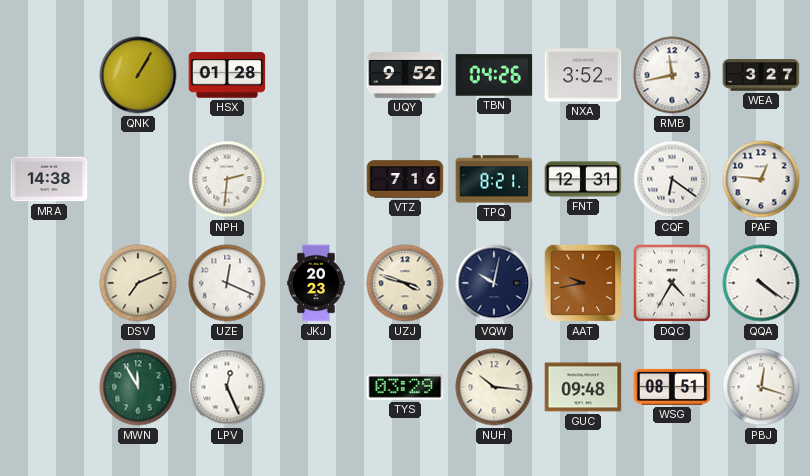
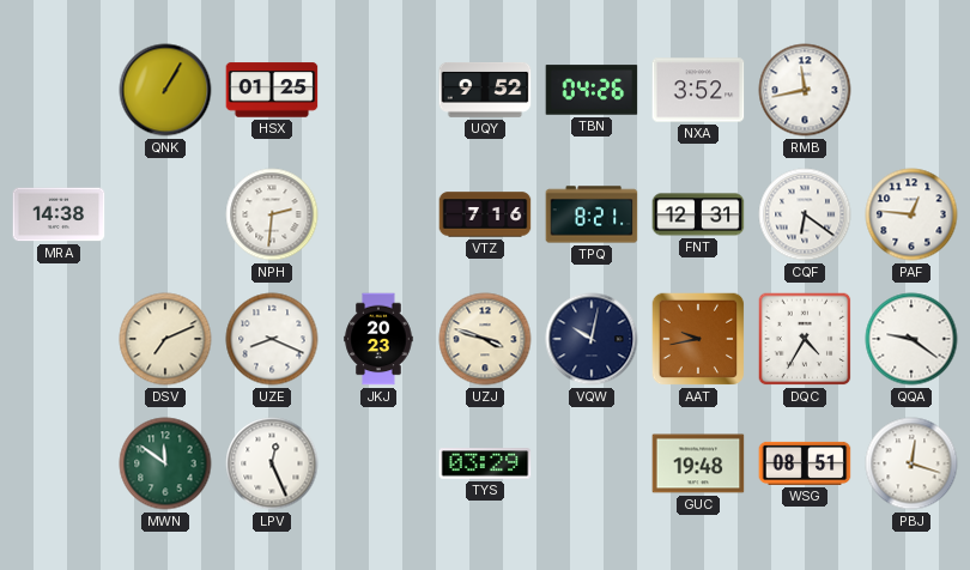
HSX: 01:28 -> 01:25 (272, 90)
WEA: 3:27 -> none (761, 75)
UZE: 12:19 -> 8:19 (272, 339)
QQA: 4:21 -> 9:21 (911, 339)
MWN: 11:55 -> 11:51 (165, 463)
NUH: 10:16 -> none (494, 387)
GUC: 09:48 -> 19:48 (698, 463)
